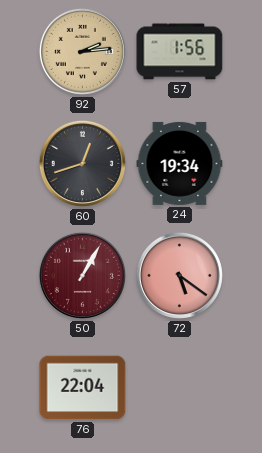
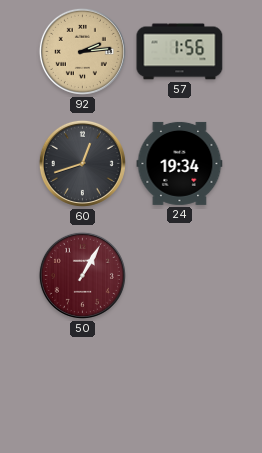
72: 5:21 -> none (179, 275)
76: 22:04 -> none (83, 388)
